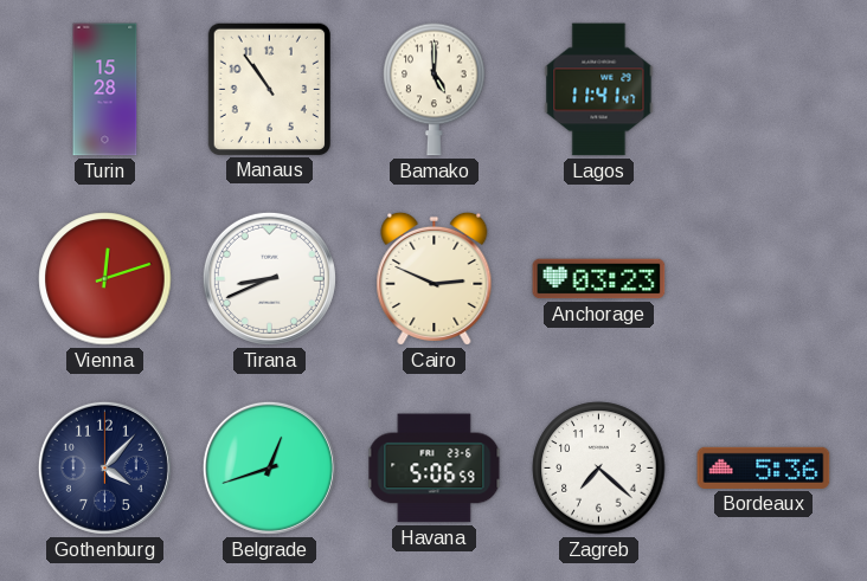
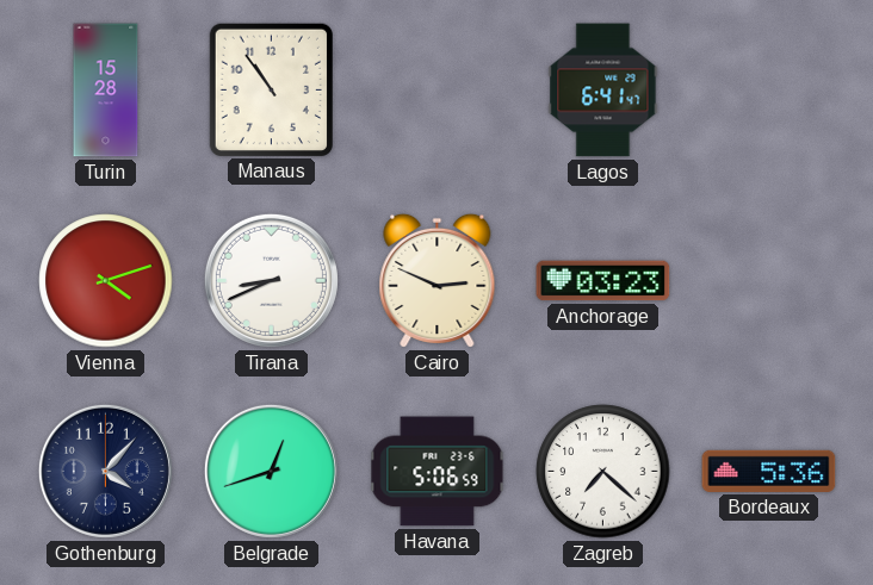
Bamako: 5:00 -> none (435, 89)
Lagos: 11:41 -> 6:41 (603, 91)
Vienna: 12:12 -> 4:12 (106, 281)
